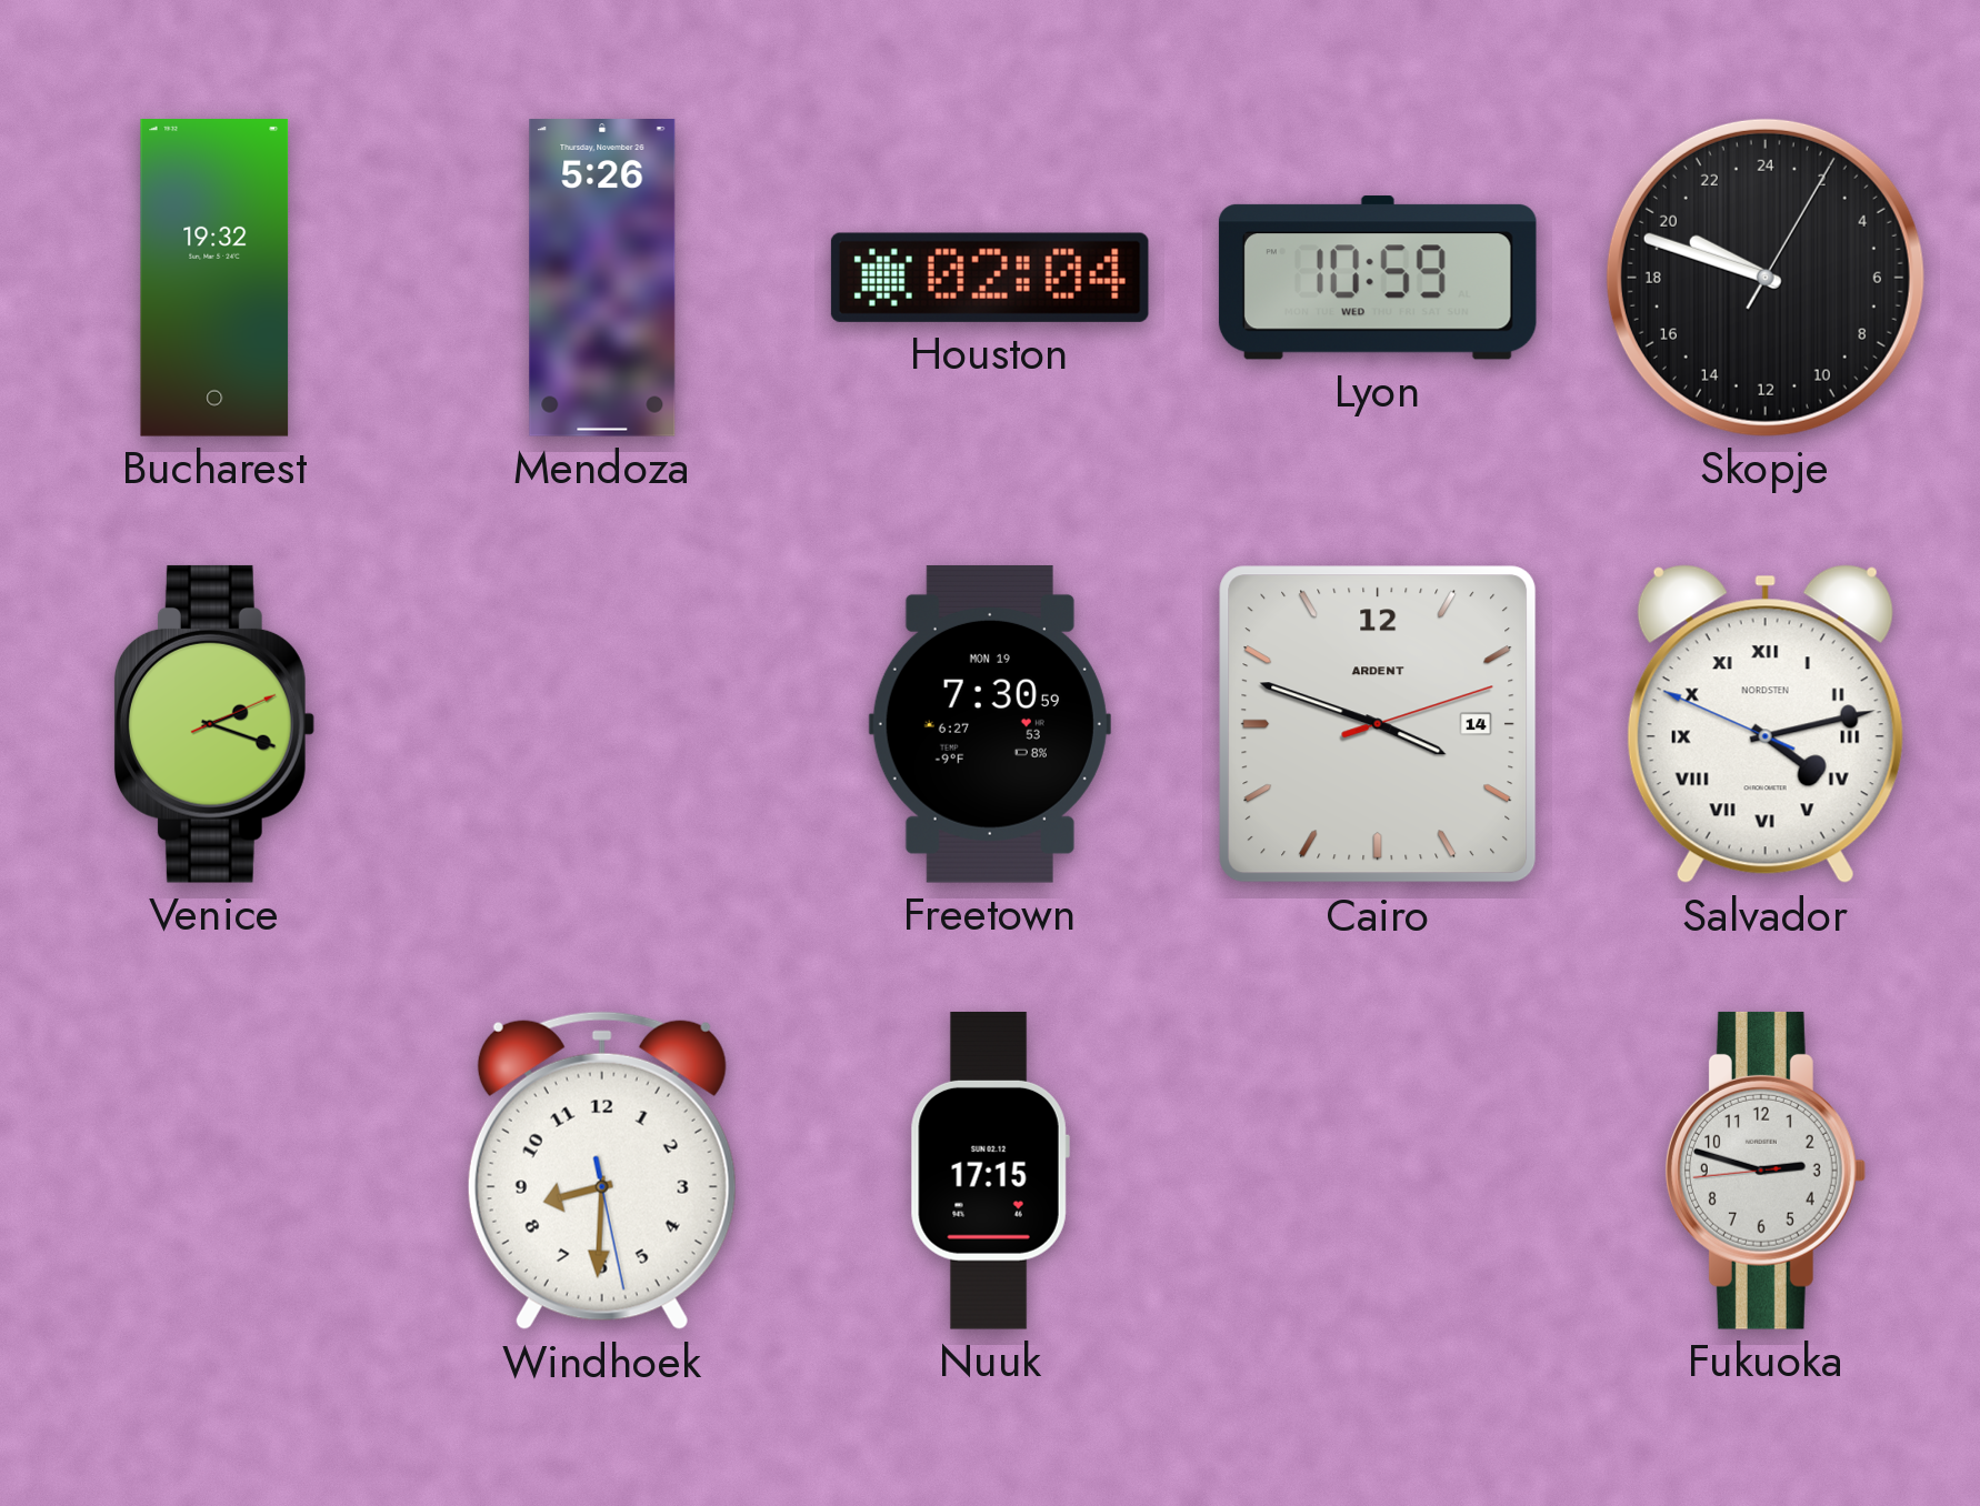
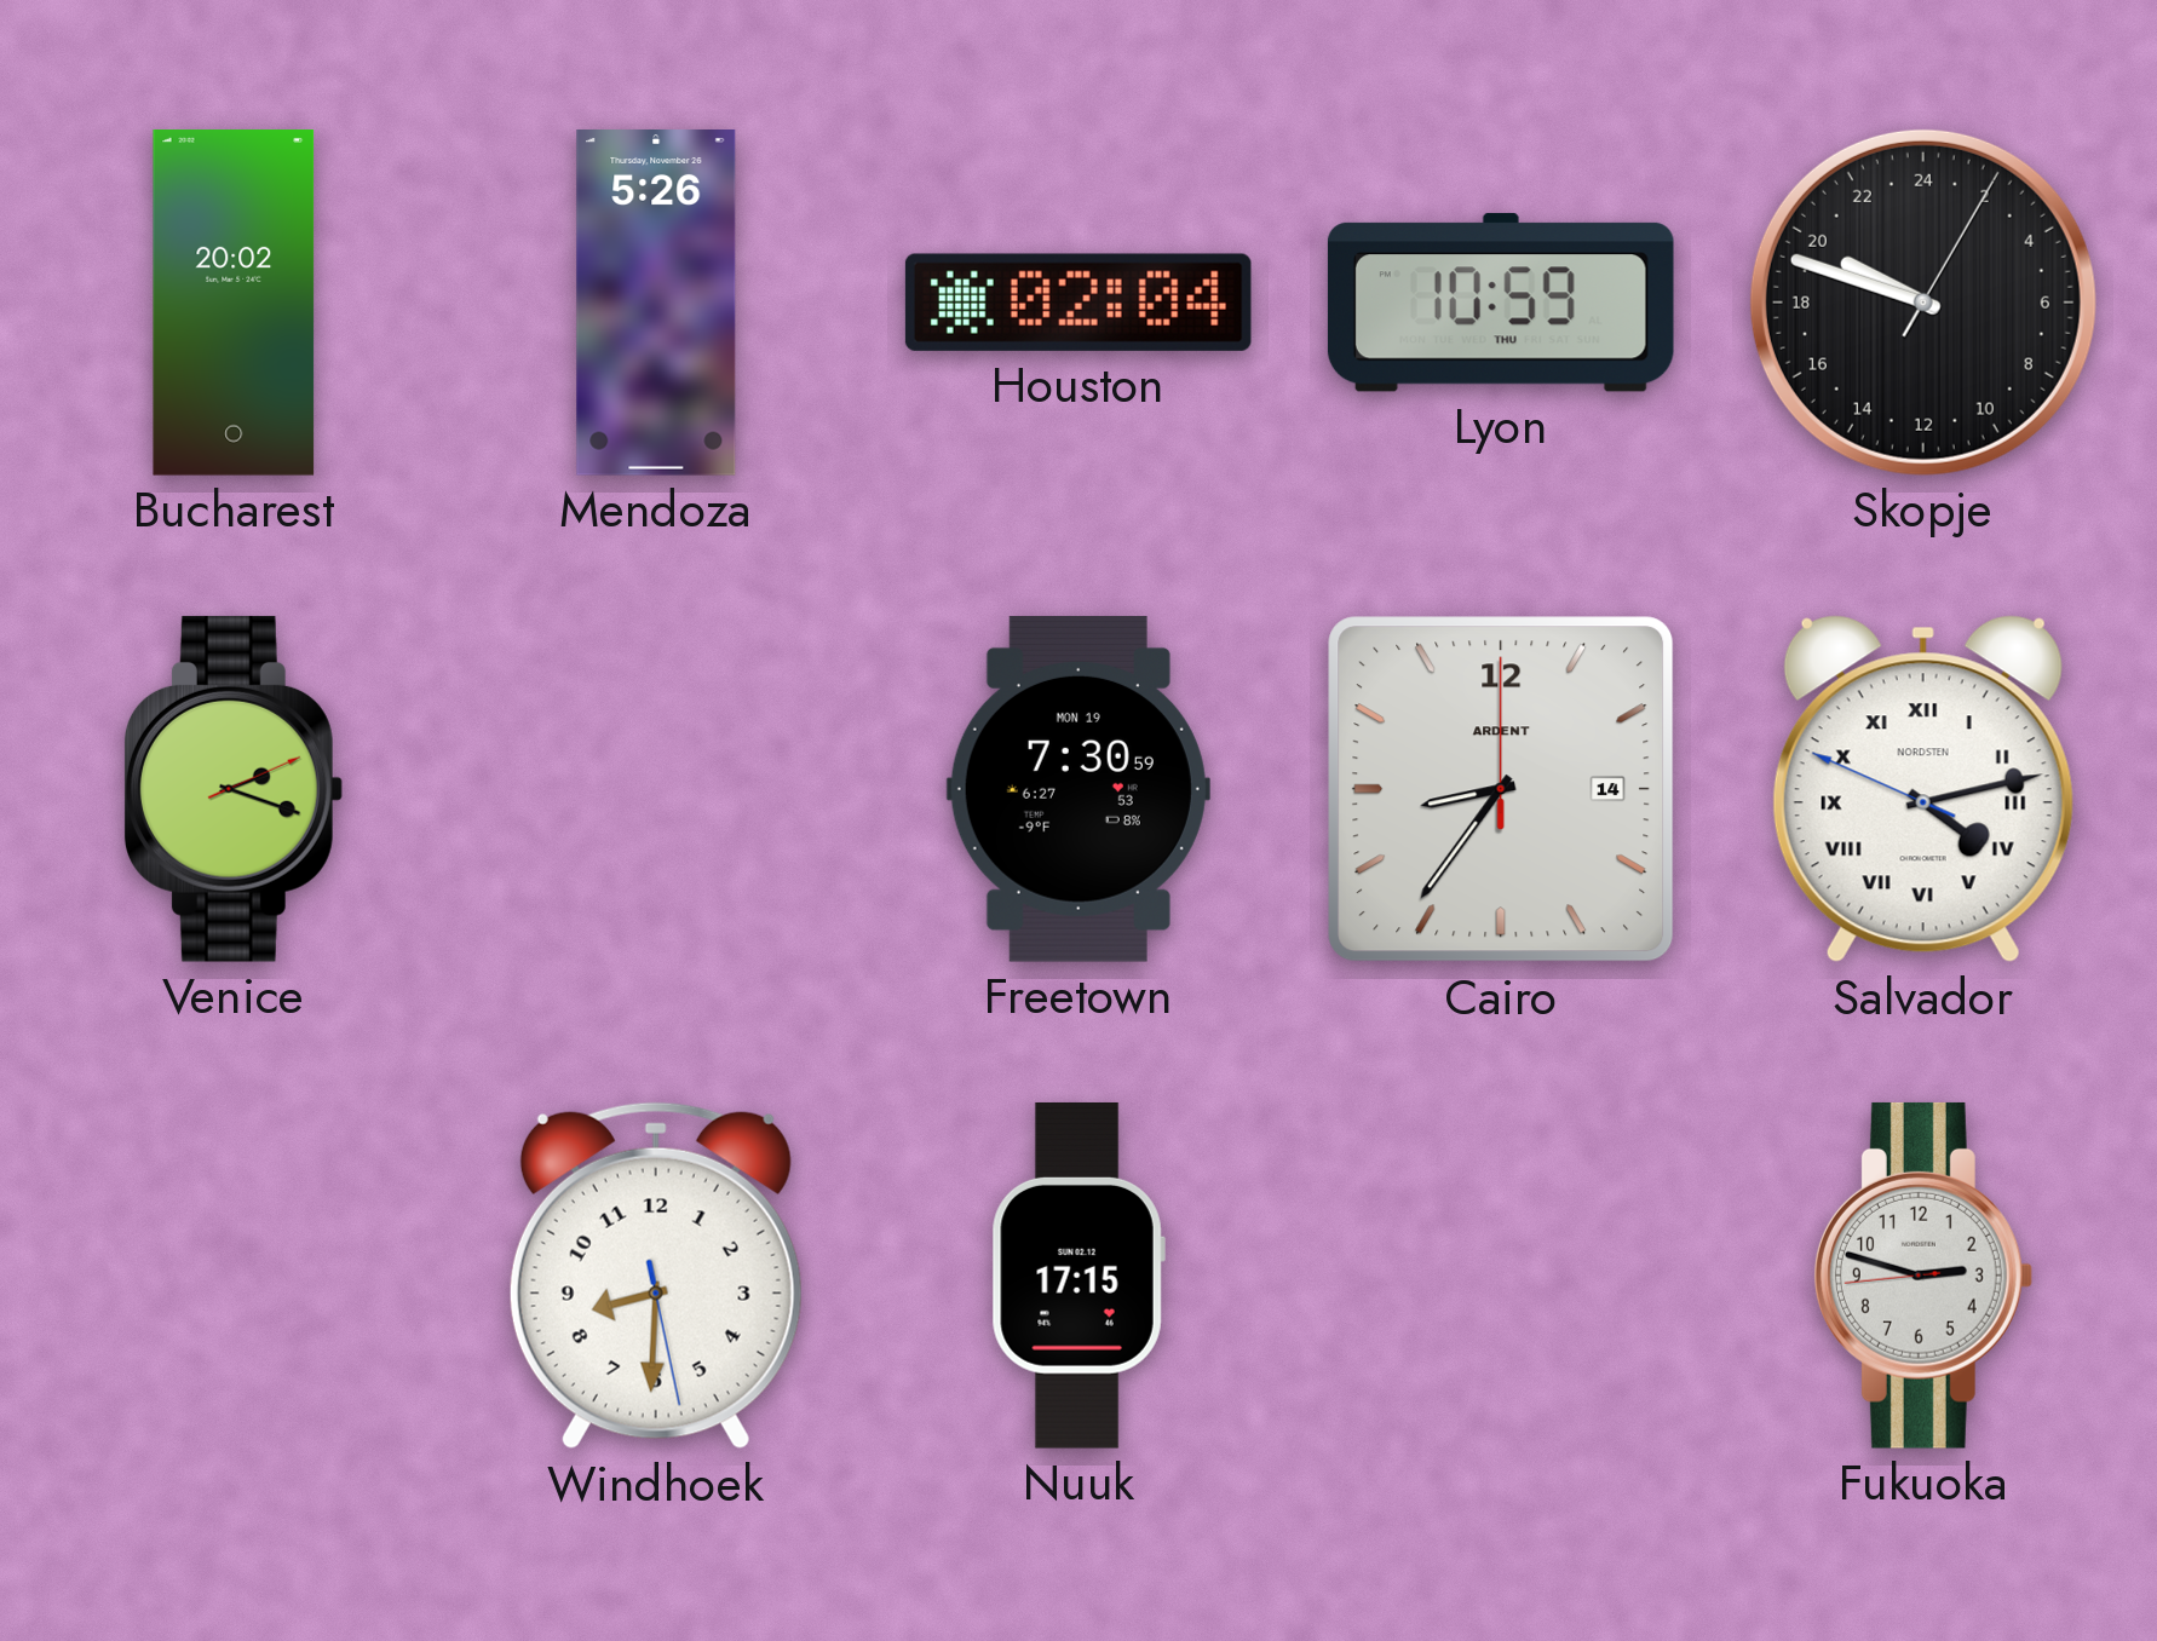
Bucharest: 19:32 -> 20:02 (234, 304)
Lyon date: WED -> THU (1501, 303)
Cairo: 3:48 -> 8:36 (1501, 789)
